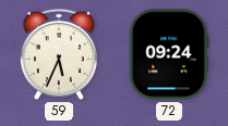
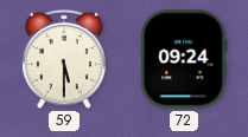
59: 5:34 -> 5:30 (64, 59)
